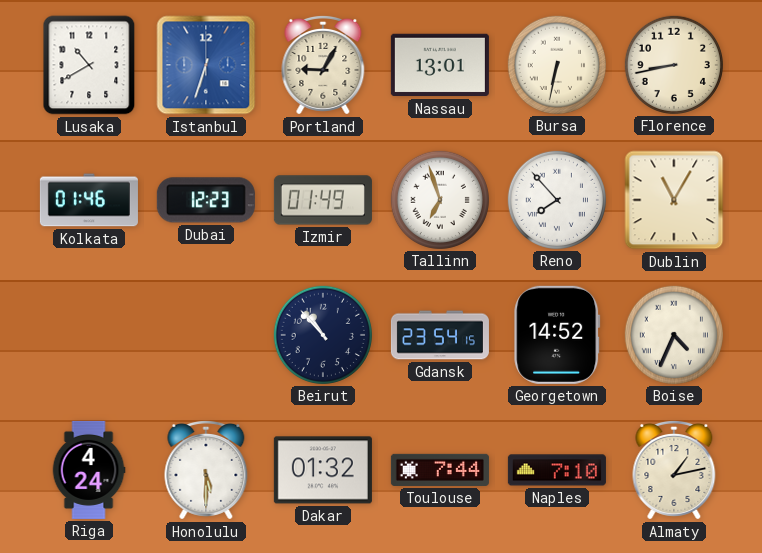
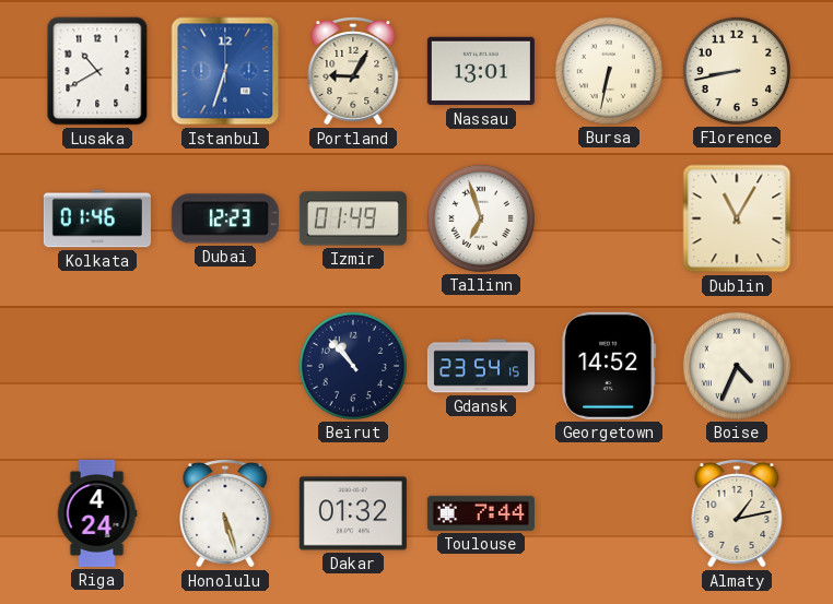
Reno: 7:53 -> none (557, 200)
Honolulu: 5:30 -> 5:27 (225, 513)
Naples: 7:10 -> none (557, 470)
